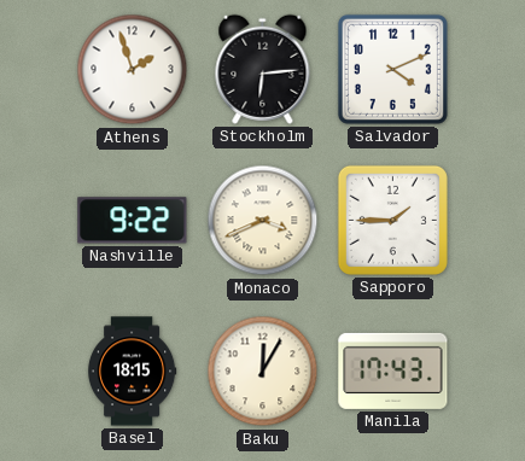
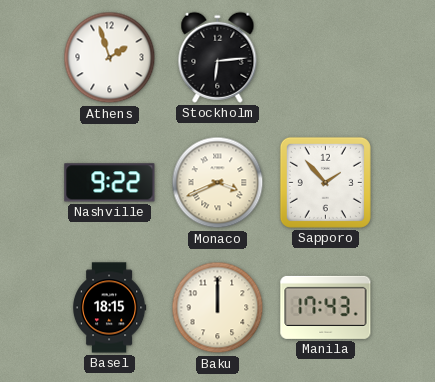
Salvador: 4:11 -> none (392, 69)
Sapporo: 1:45 -> 1:53 (325, 182)
Baku: 12:05 -> 12:00 (218, 308)
